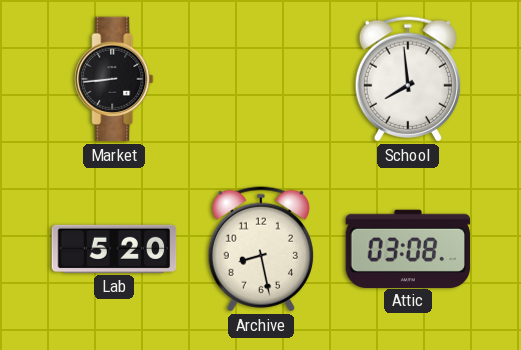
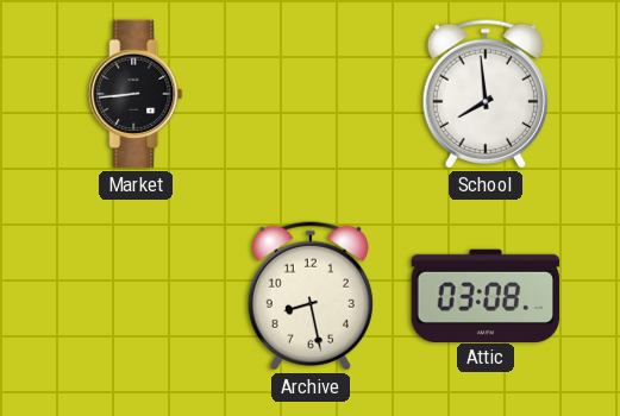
Lab: 5:20 -> none (114, 249)
